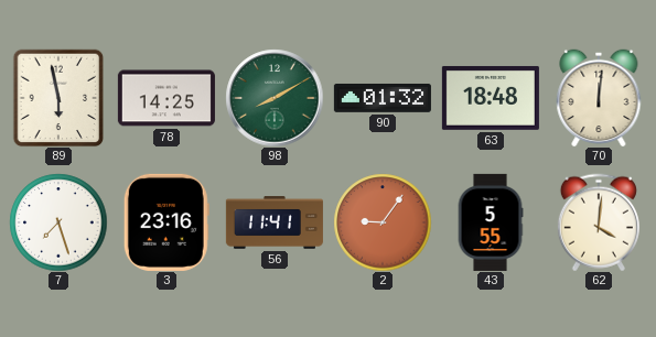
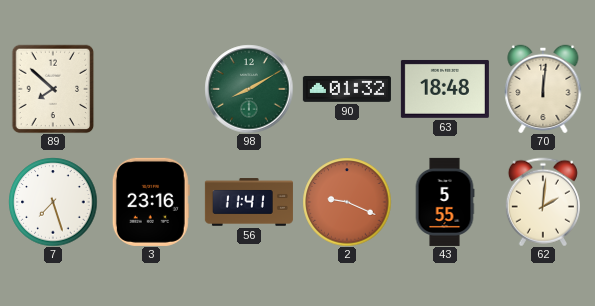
89: 5:58 -> 7:52 (53, 89)
78: 14:25 -> none (166, 98)
2: 9:06 -> 9:19 (347, 202)
62: 4:01 -> 2:01 (543, 202)
